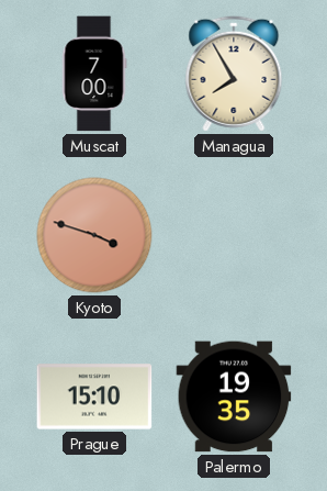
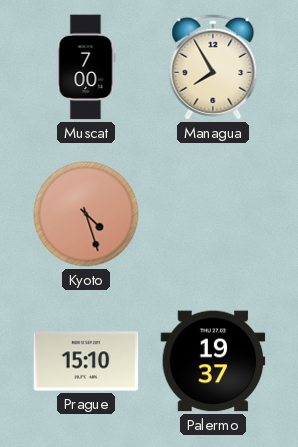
Kyoto: 3:48 -> 4:27 (86, 214)
Palermo: 19:35 -> 19:37 (213, 361)
